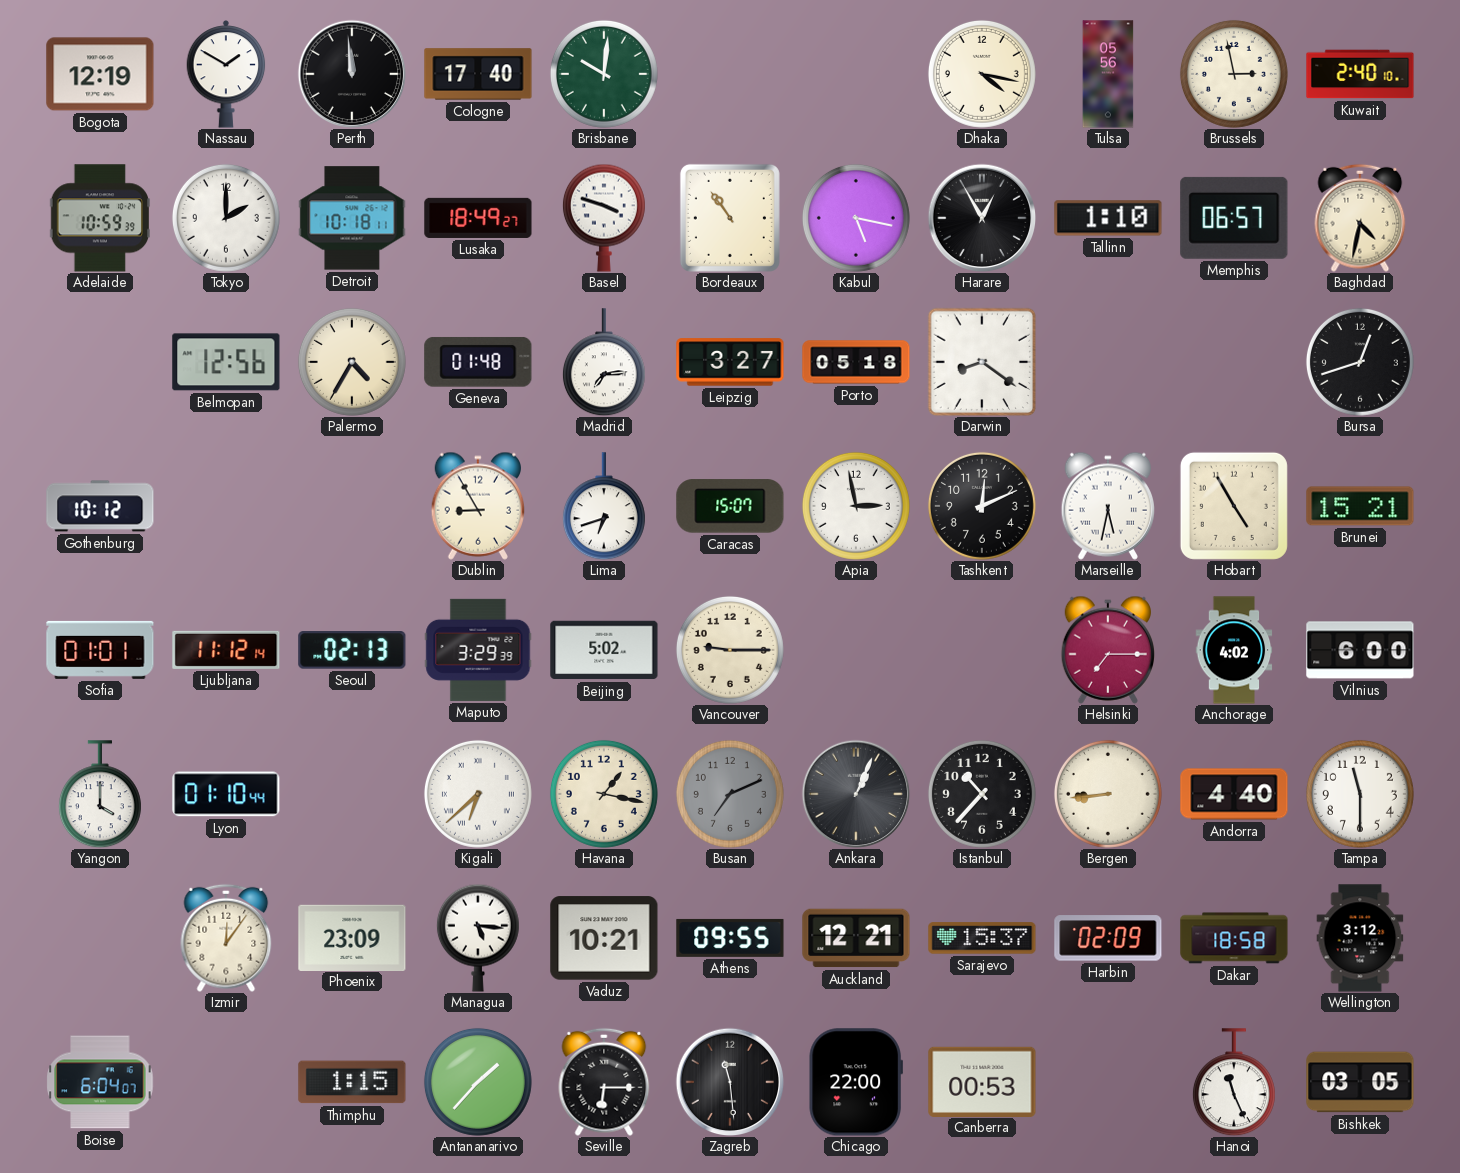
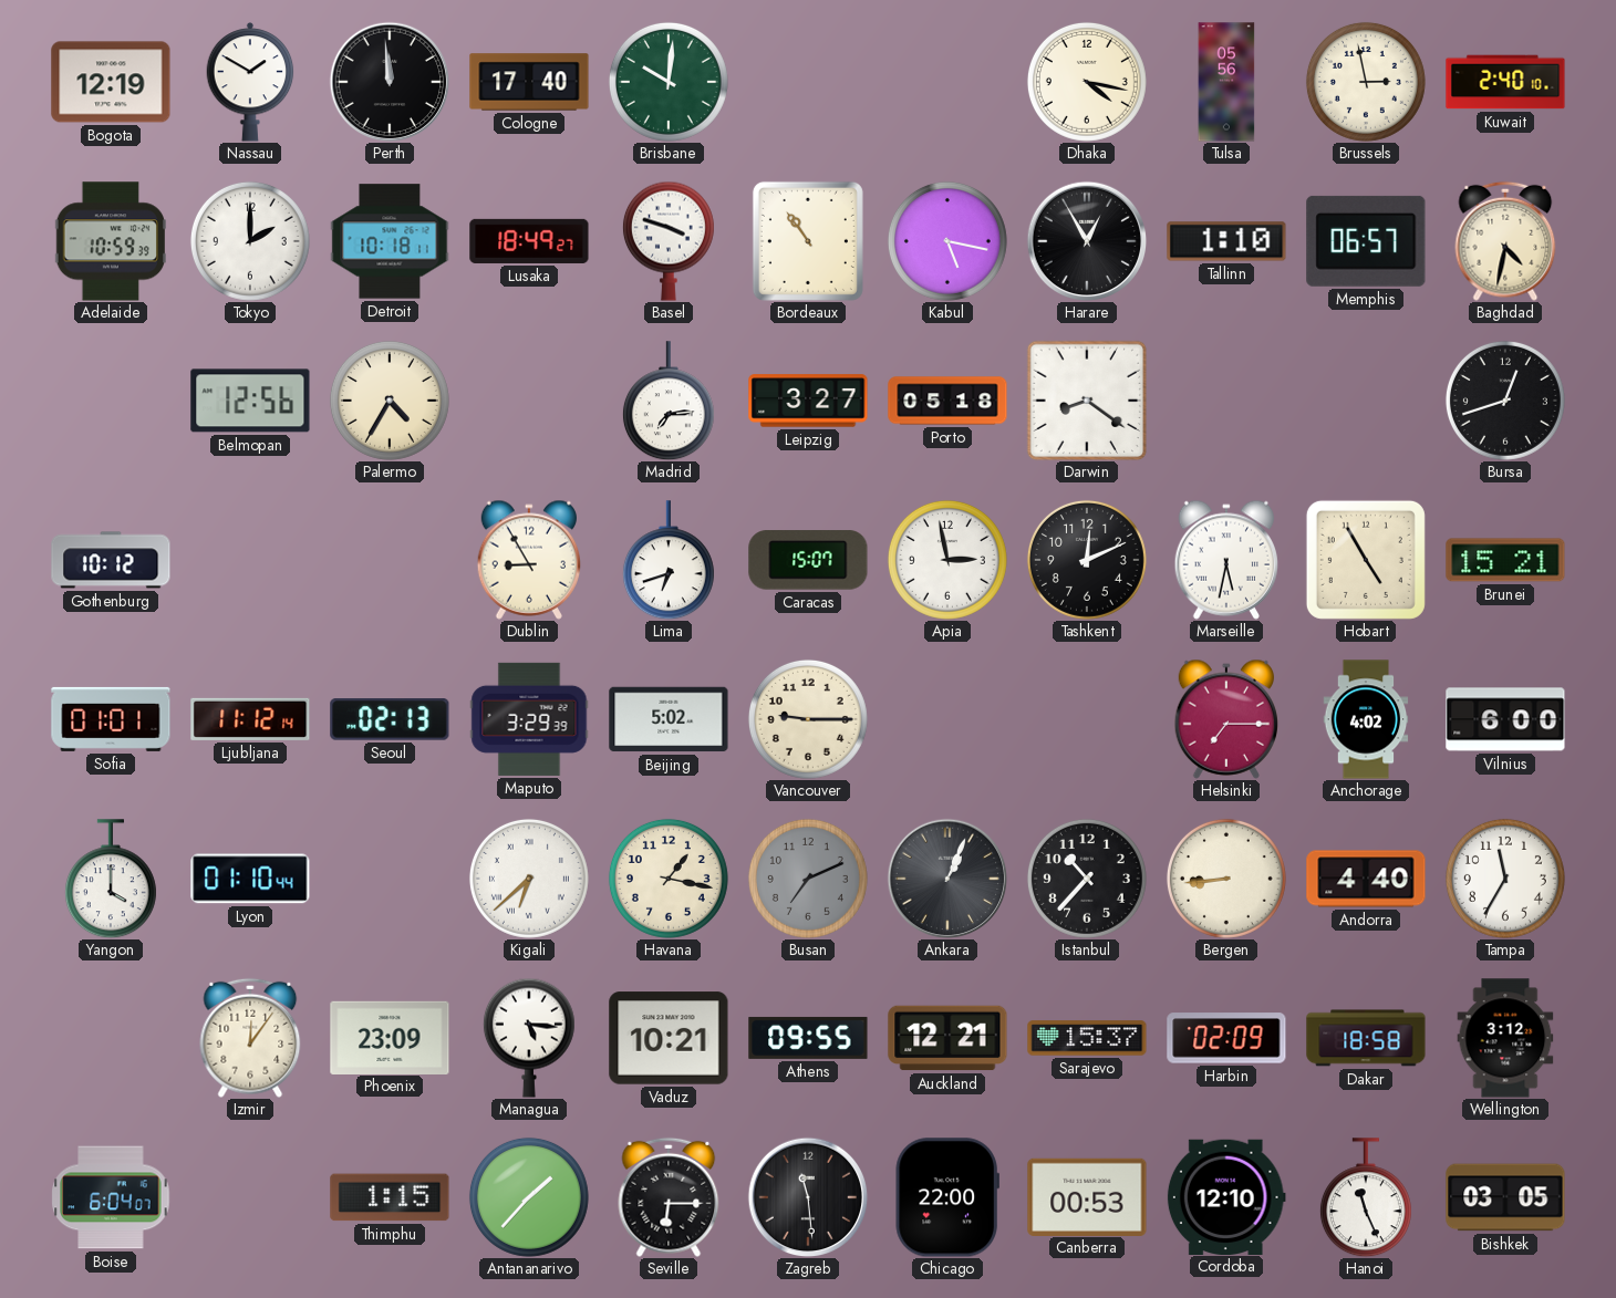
Geneva: 01:48 -> none (478, 362)
Tampa: 11:30 -> 11:35 (1505, 879)
Cordoba: none -> 12:10 (1226, 1196)
